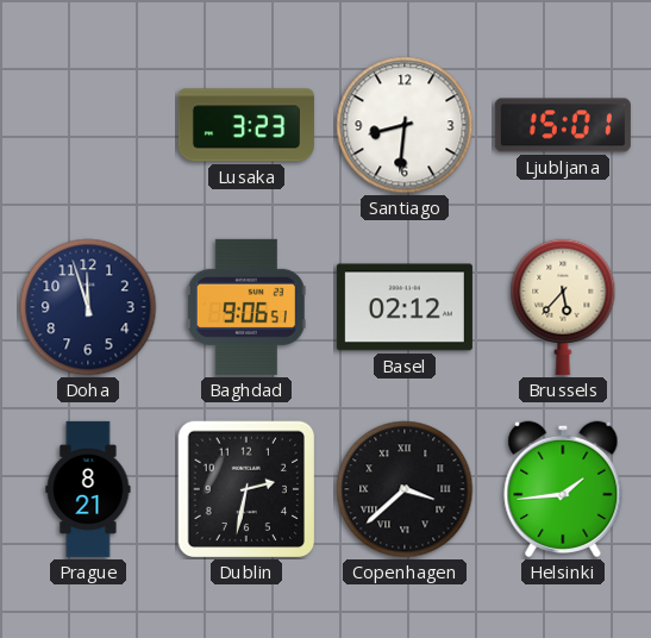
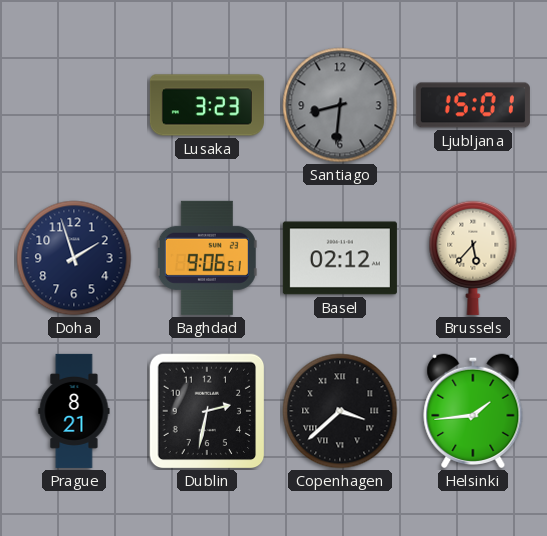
Santiago dial: white -> grey (340, 105)
Doha: 11:57 -> 1:57 (74, 258)
